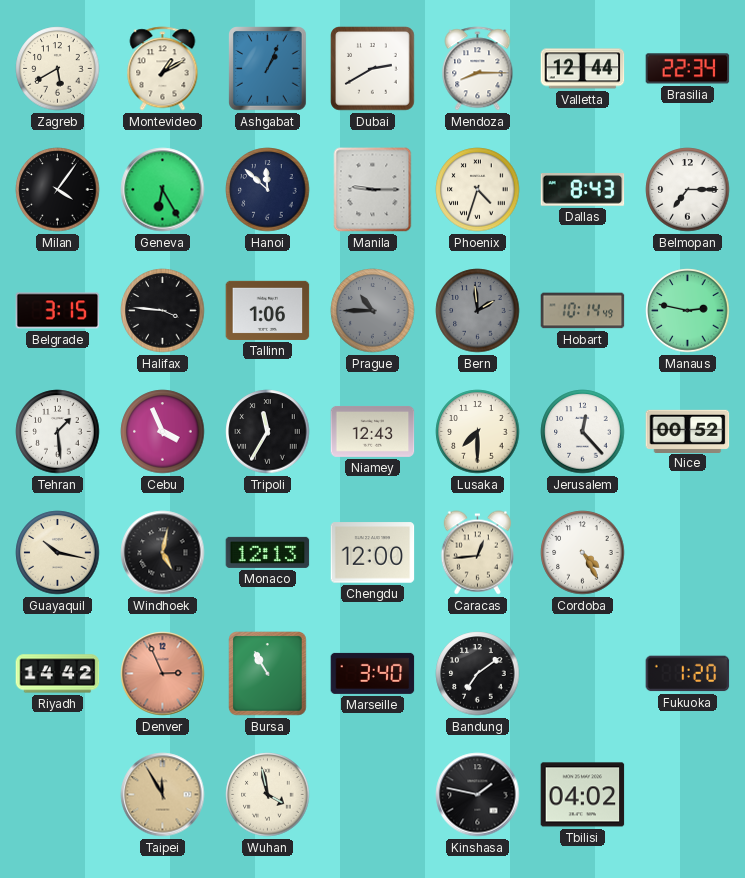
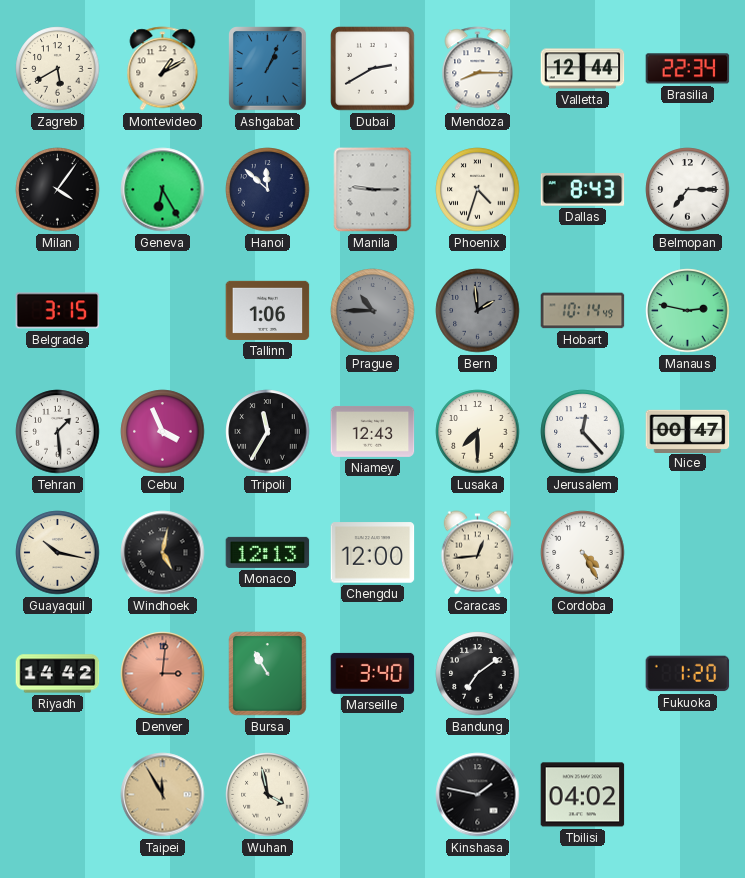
Halifax: 3:46 -> none (163, 311)
Nice: 00:52 -> 00:47 (688, 431)
Denver: 2:56 -> 3:01 (163, 674)
